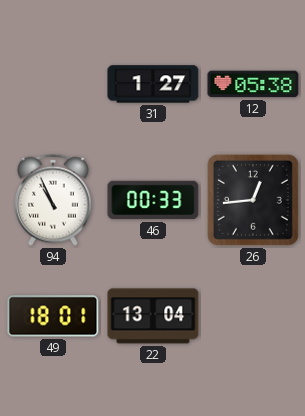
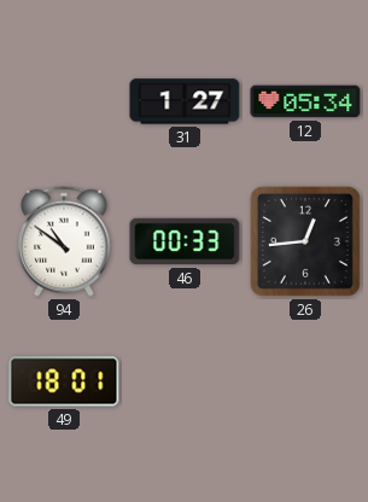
12: 05:38 -> 05:34 (305, 101)
94: 10:56 -> 10:51 (65, 241)
22: 13:04 -> none (153, 316)
